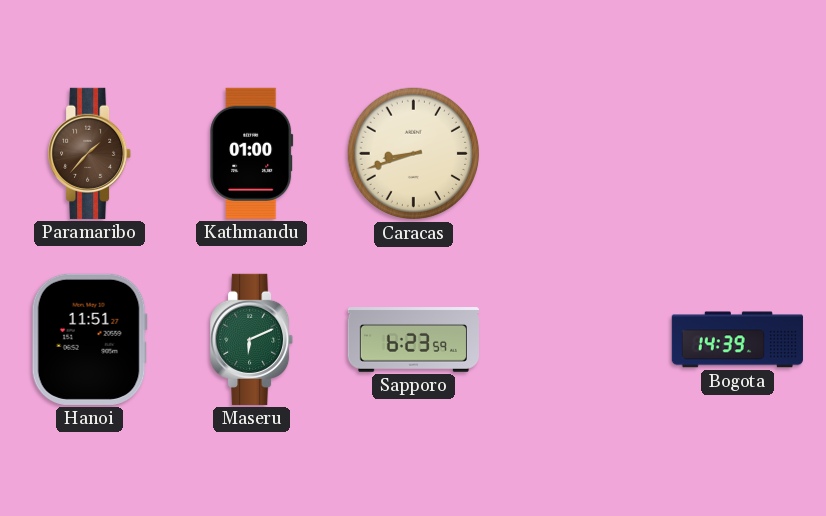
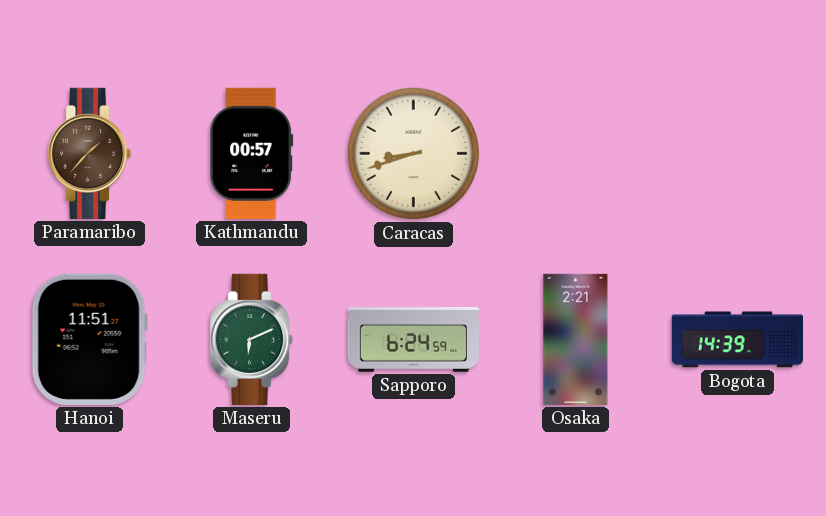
Kathmandu: 01:00 -> 00:57 (252, 153)
Sapporo: 6:23 -> 6:24 (413, 340)
Osaka: none -> 2:21 (576, 339)
